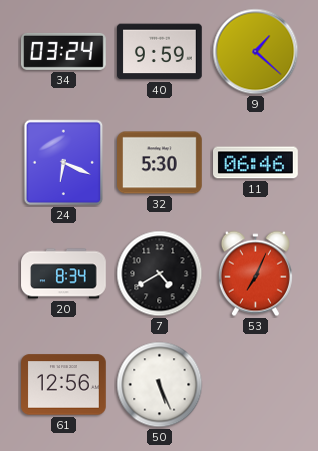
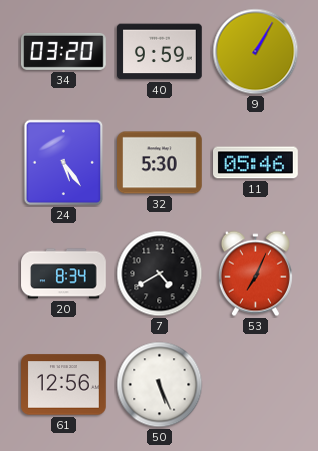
34: 03:24 -> 03:20 (64, 51)
9: 1:22 -> 1:05 (256, 52)
24: 6:19 -> 5:24 (64, 163)
11: 06:46 -> 05:46 (256, 163)
